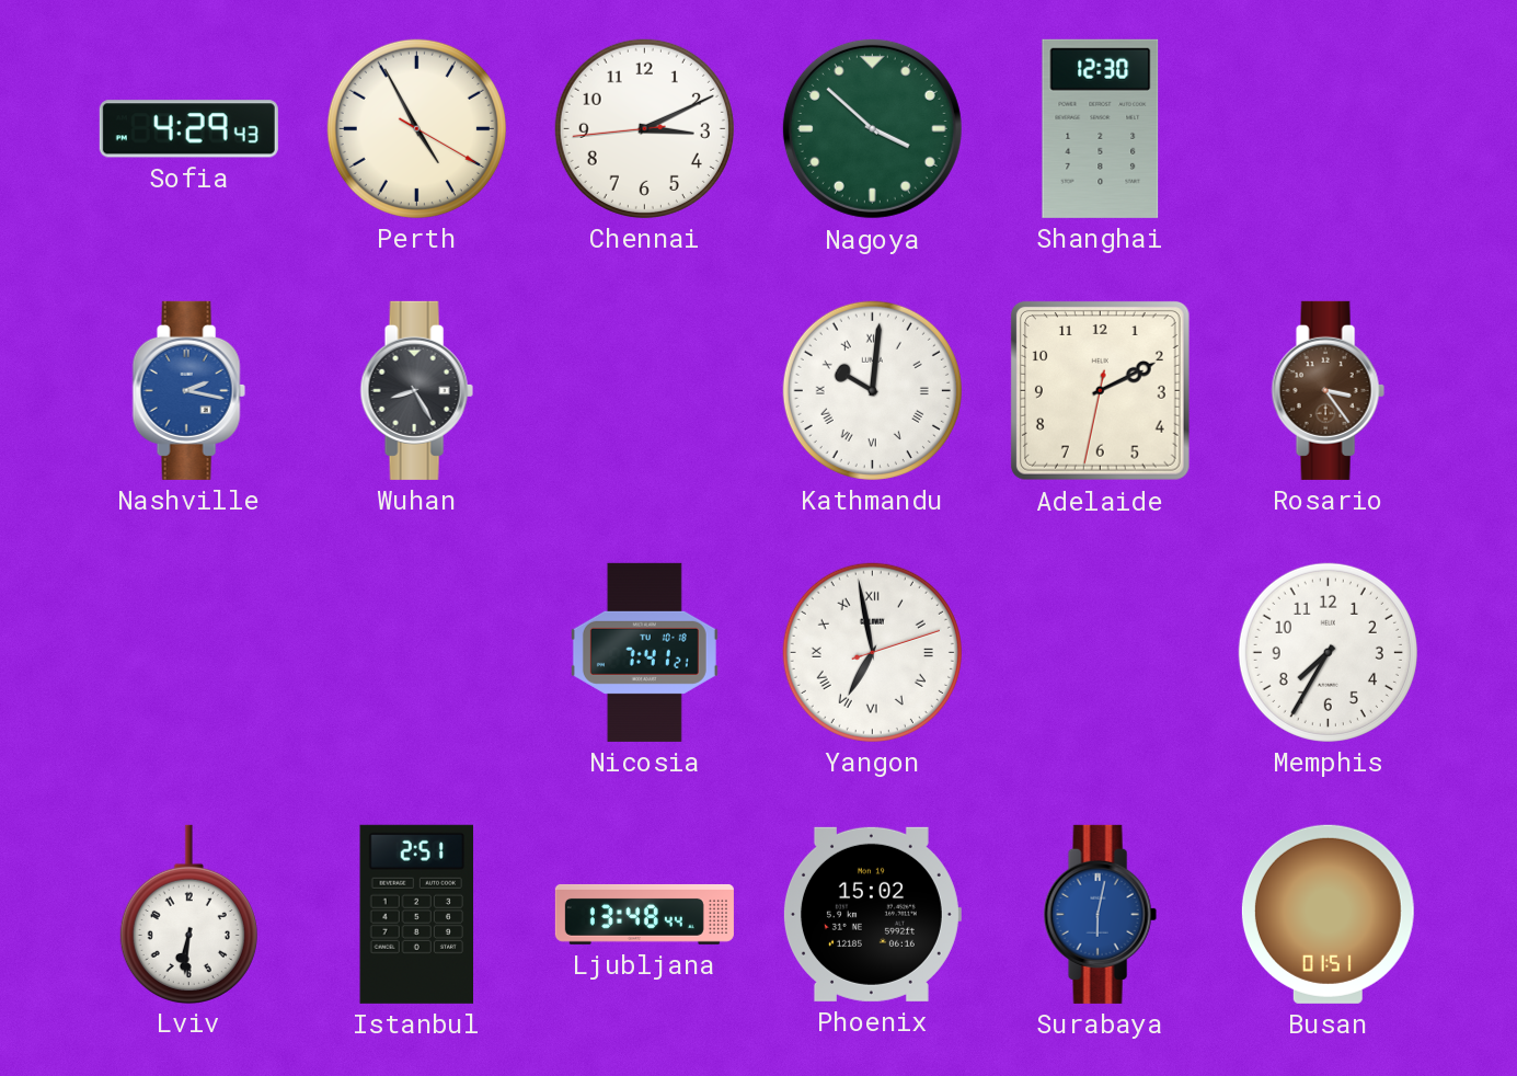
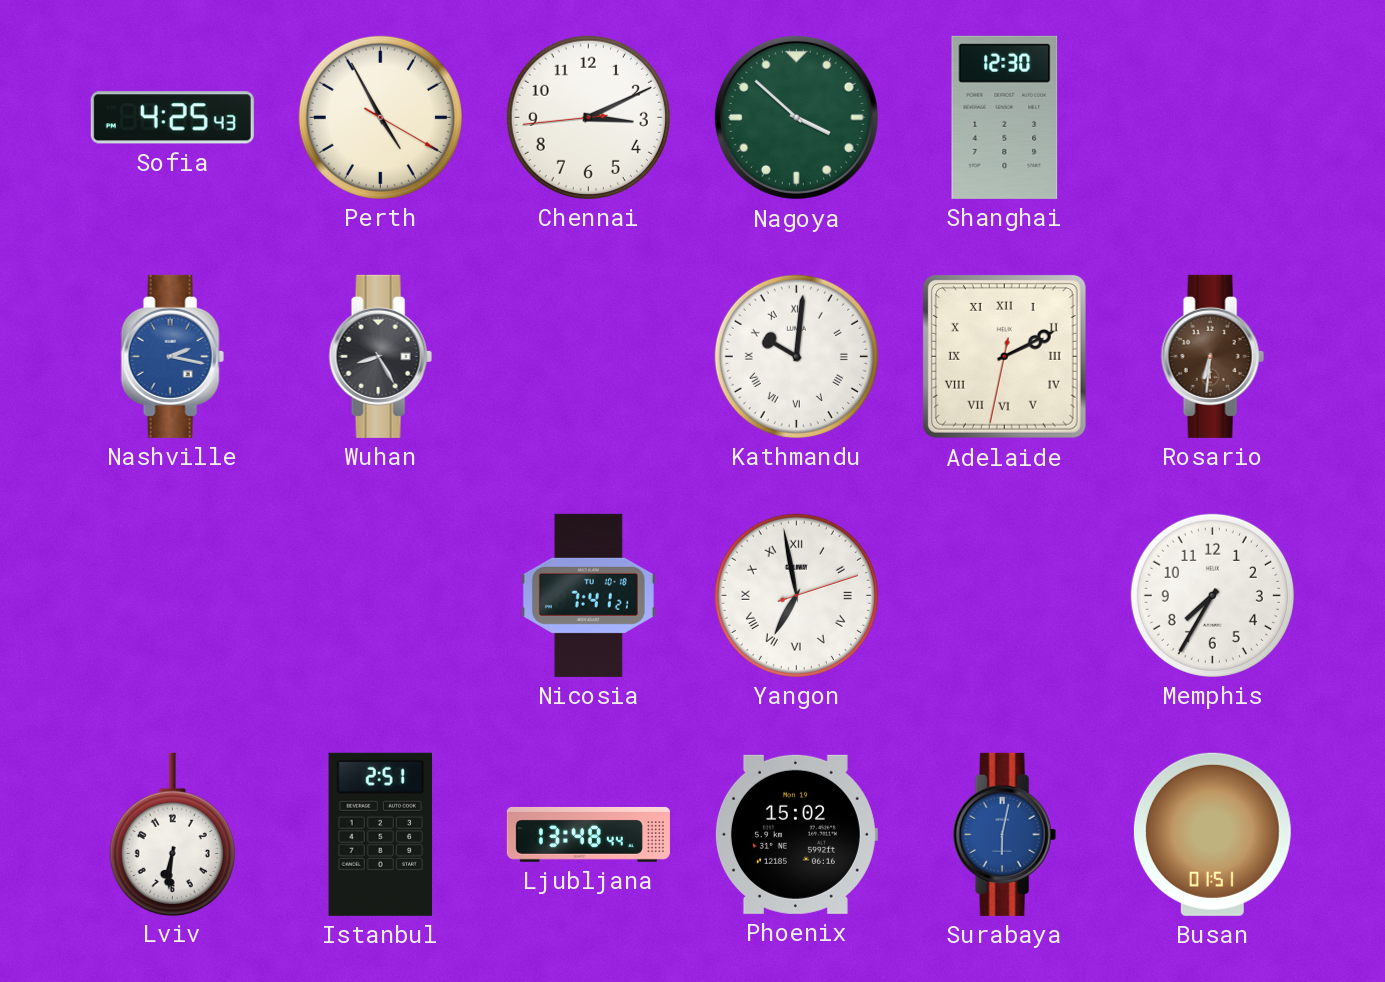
Sofia: 4:29 -> 4:25 (172, 118)
Adelaide numerals: Arabic -> Roman (1004, 356)
Rosario: 3:24 -> 6:31 (1212, 356)
